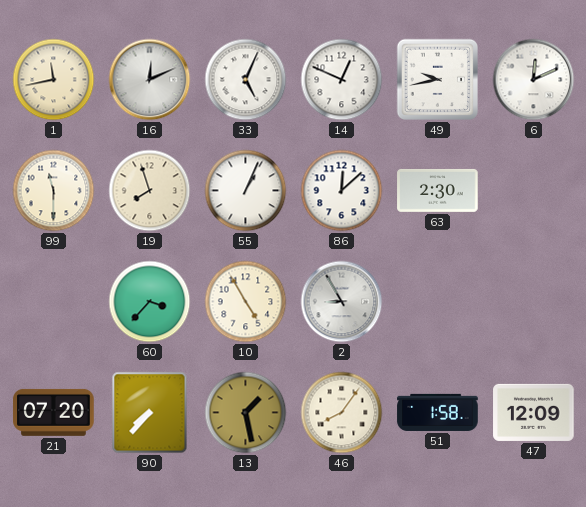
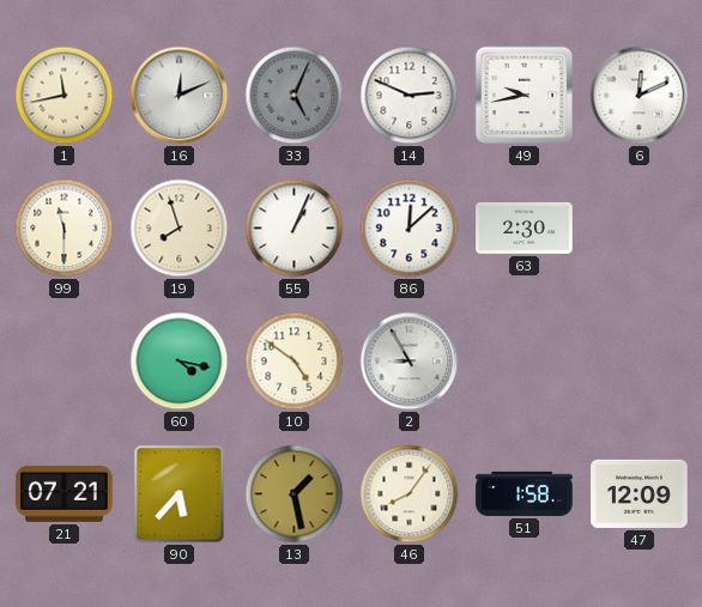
33 dial: white -> grey (295, 96)
14: 12:49 -> 2:49 (410, 96)
60: 3:37 -> 4:17 (180, 362)
10: 4:55 -> 4:51 (295, 362)
21: 07:20 -> 07:21 (65, 493)
90: 7:37 -> 5:37 (180, 494)
